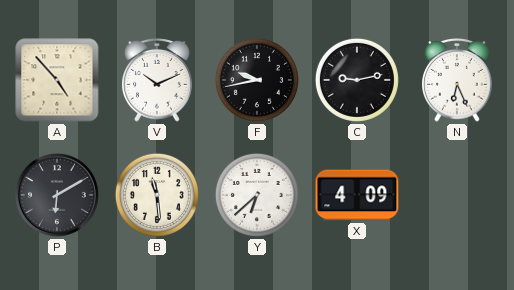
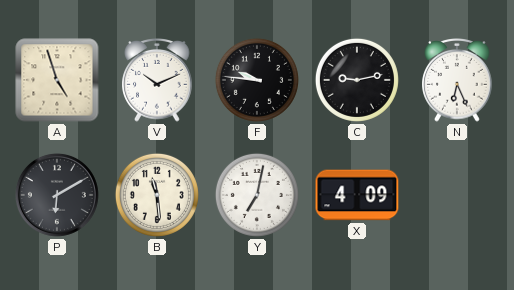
A: 4:53 -> 4:57 (57, 80)
F: 9:43 -> 9:46 (257, 80)
Y: 6:38 -> 7:02 (257, 195)
